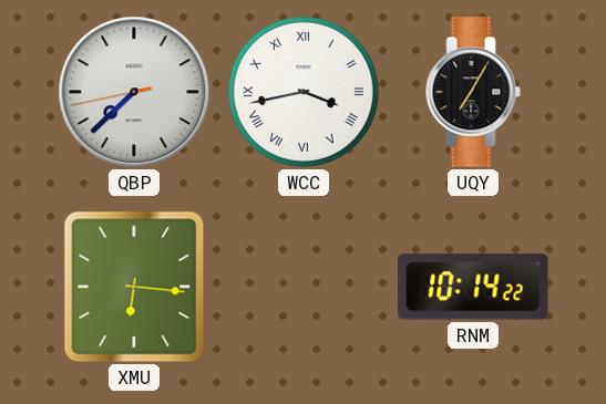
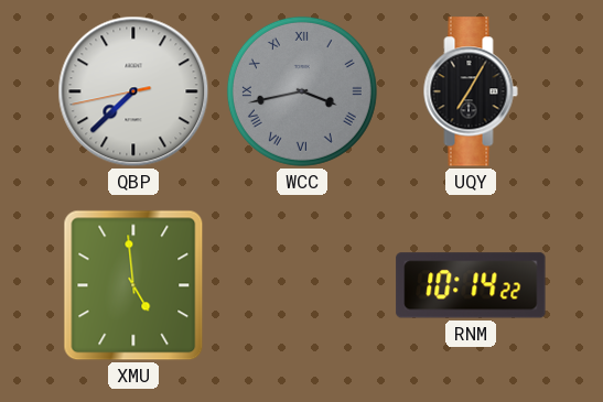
WCC dial: white -> grey (302, 91)
XMU: 6:16 -> 4:59 (133, 285)
